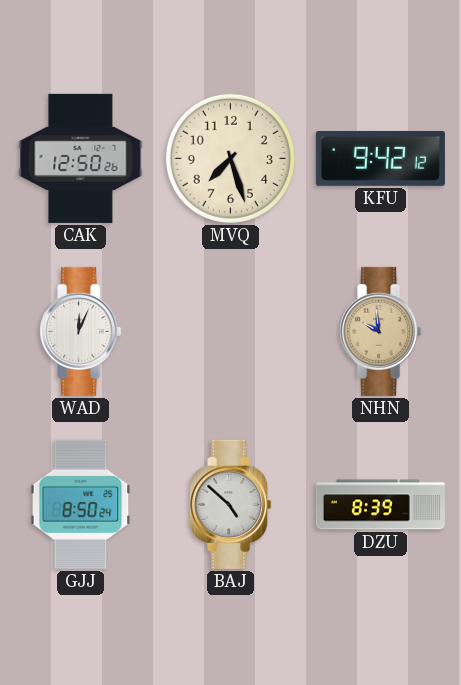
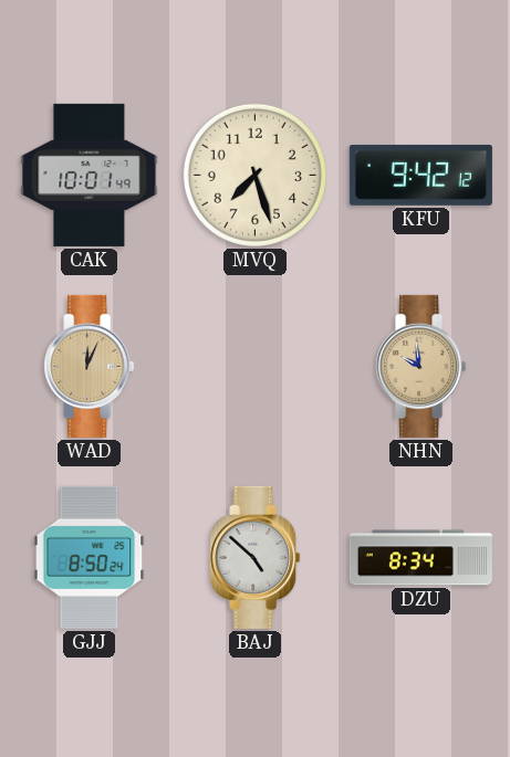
CAK: 12:50 -> 10:01 (90, 175)
WAD dial: white -> champagne (90, 366)
DZU: 8:39 -> 8:34 (420, 558)
